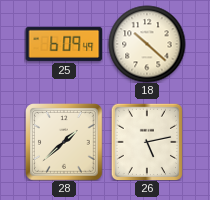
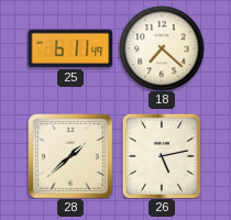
25: 6:09 -> 6:11 (70, 48)
18: 10:22 -> 7:22 (162, 48)
